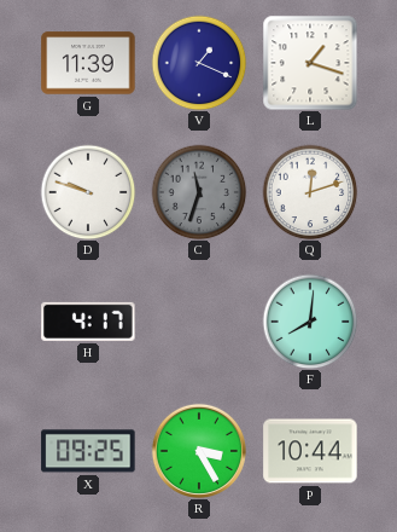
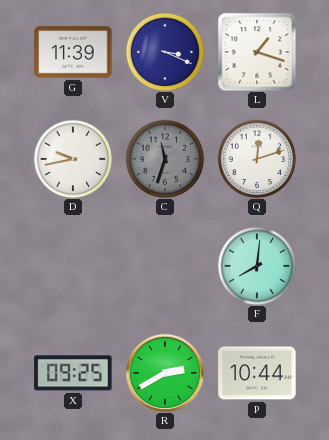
V: 1:19 -> 3:19 (165, 52)
D: 9:48 -> 9:43 (73, 159)
H: 4:17 -> none (88, 322)
R: 3:25 -> 2:40 (165, 373)
